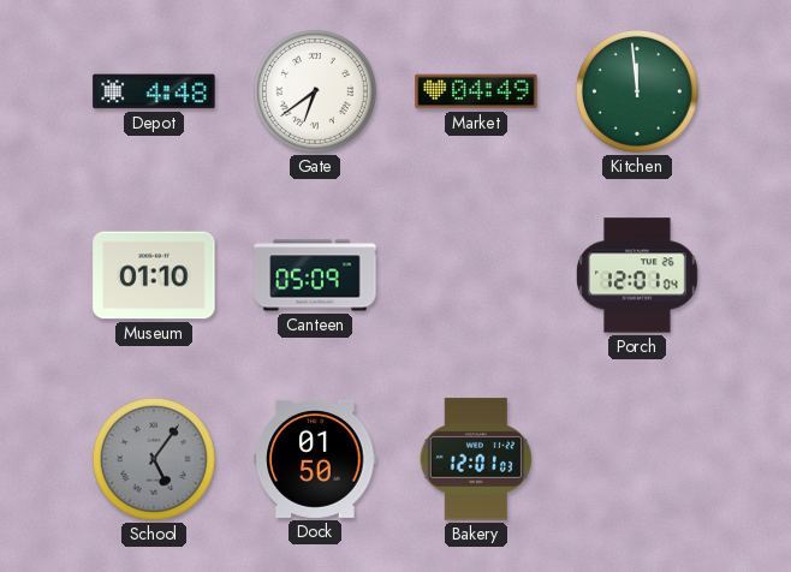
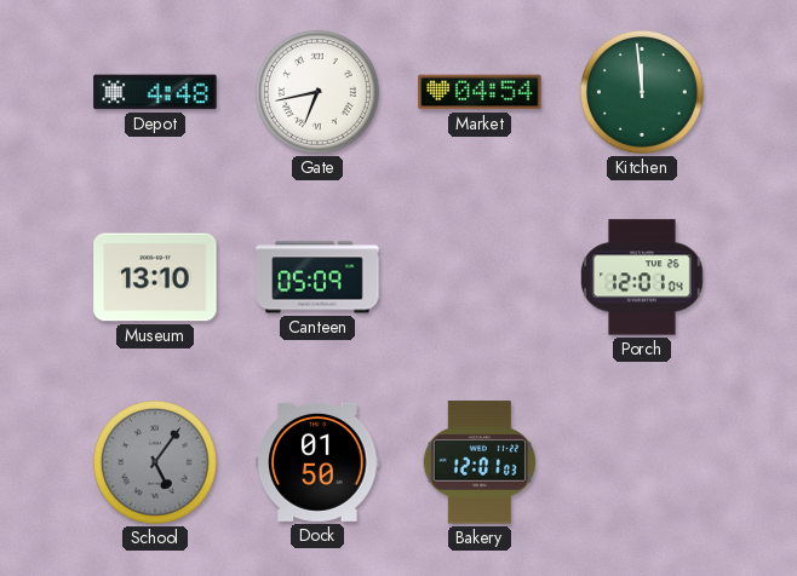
Gate: 6:39 -> 6:43 (317, 92)
Market: 04:49 -> 04:54 (480, 92)
Museum: 01:10 -> 13:10 (155, 277)
